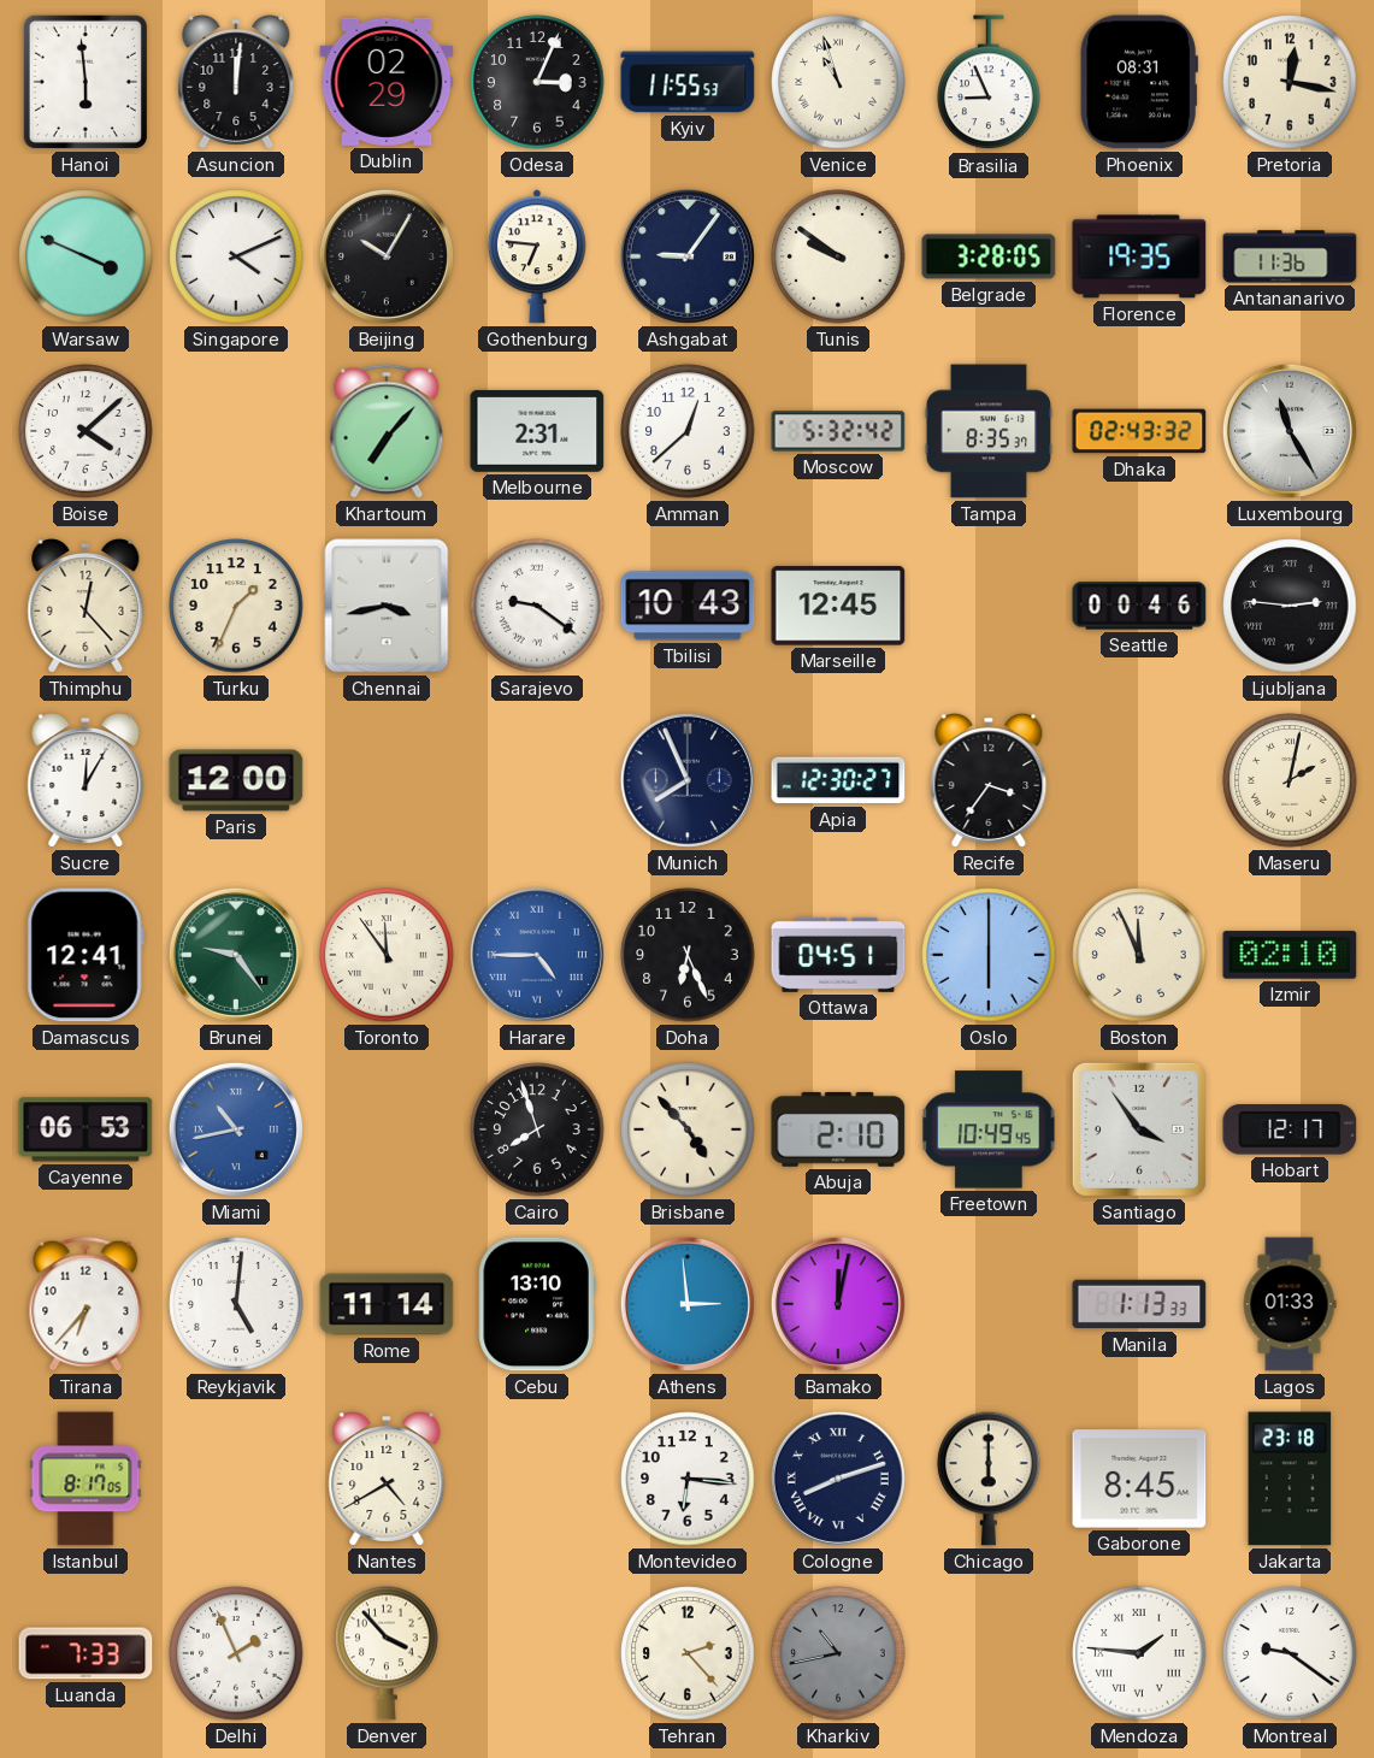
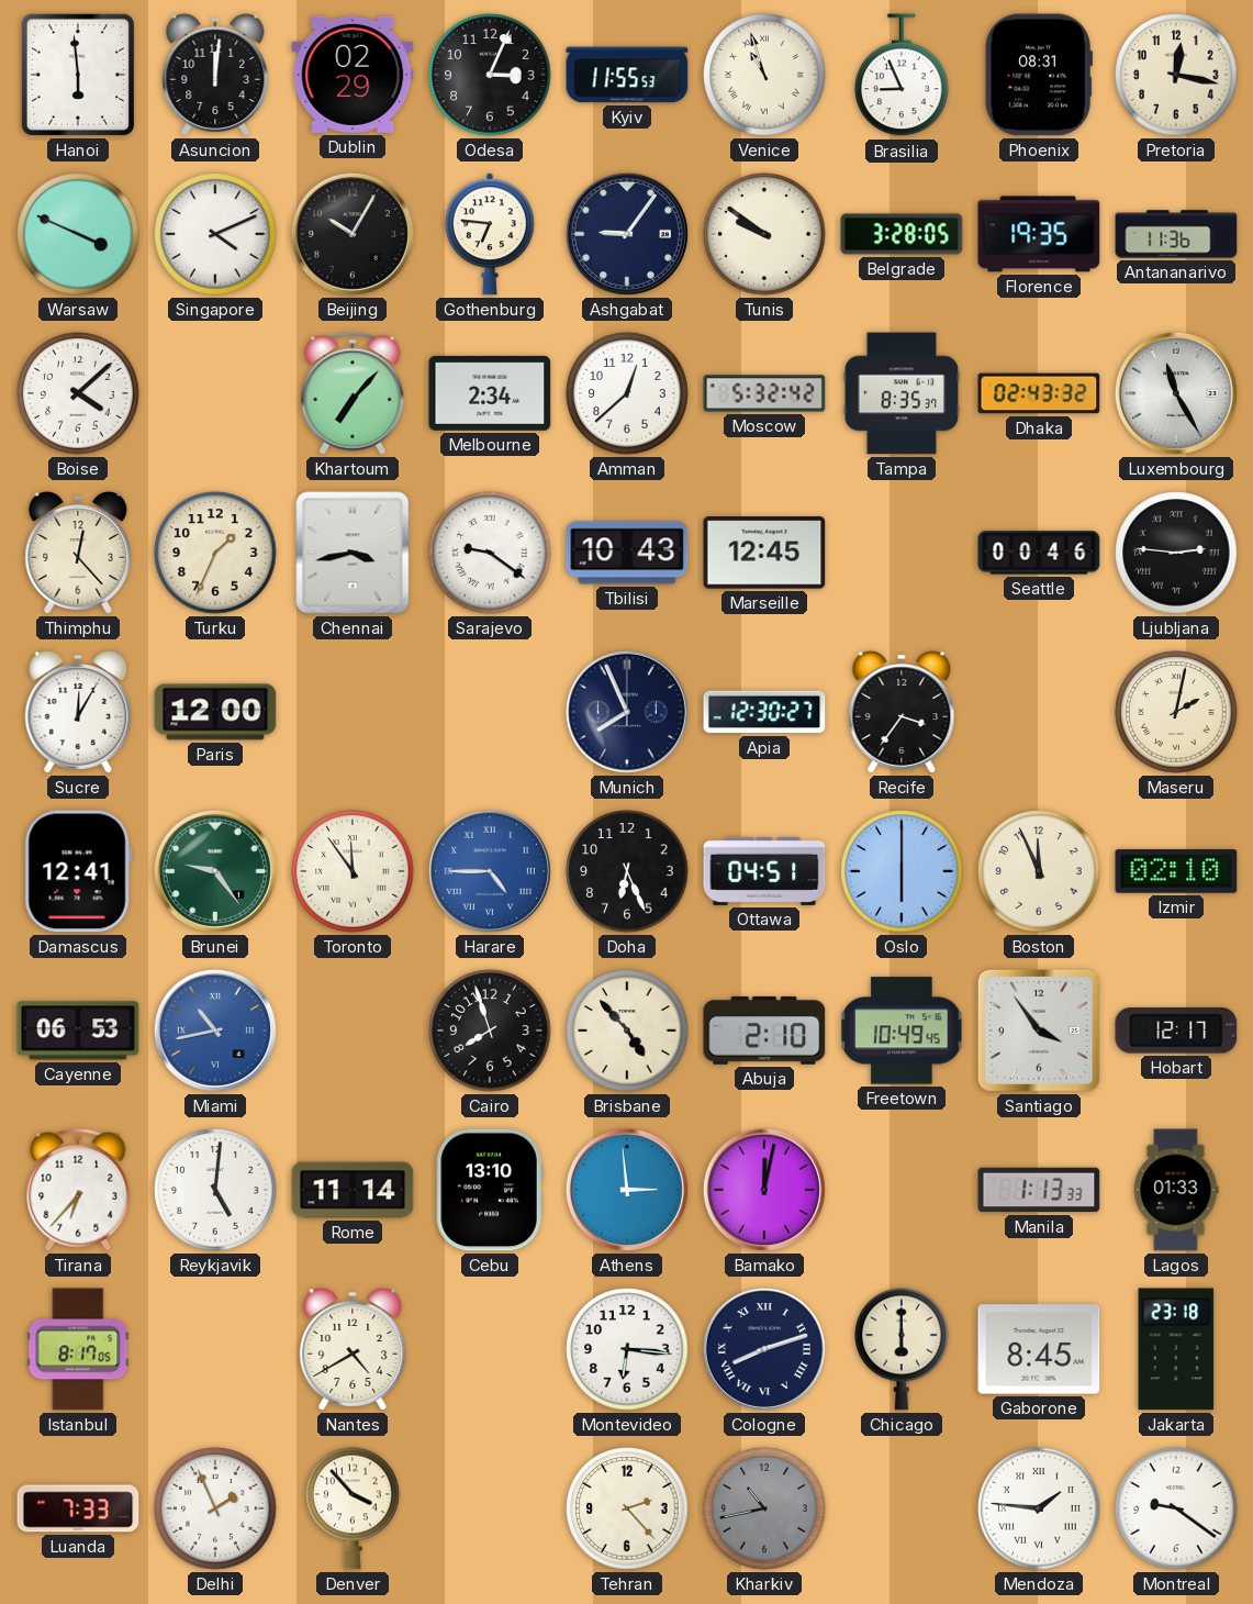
Melbourne: 2:31 -> 2:34 (490, 393)
